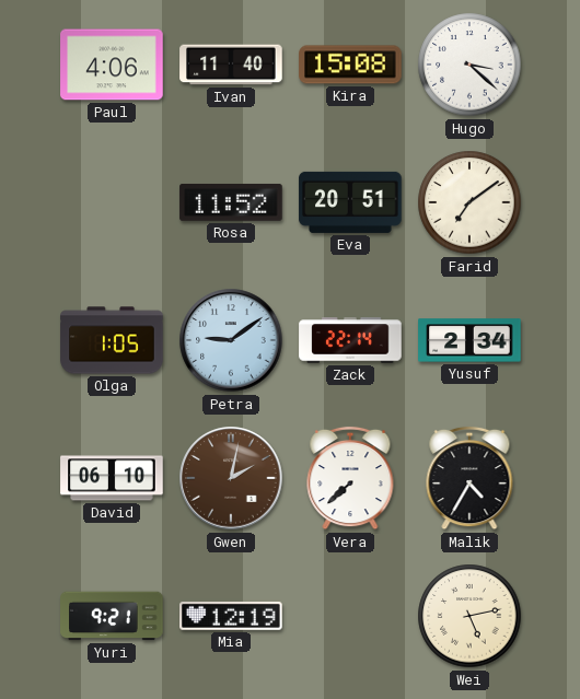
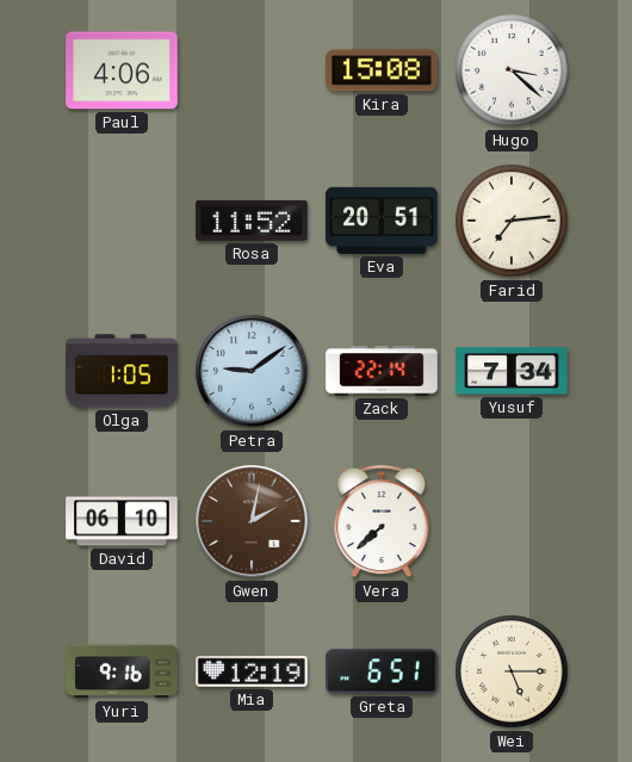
Ivan: 11:40 -> none (231, 65)
Farid: 7:09 -> 7:14 (512, 221)
Yusuf: 2:34 -> 7:34 (512, 371)
Malik: 4:35 -> none (469, 478)
Yuri: 9:21 -> 9:16 (122, 671)
Greta: none -> 6:51 (382, 671)
Wei: 5:13 -> 5:15 (512, 671)
